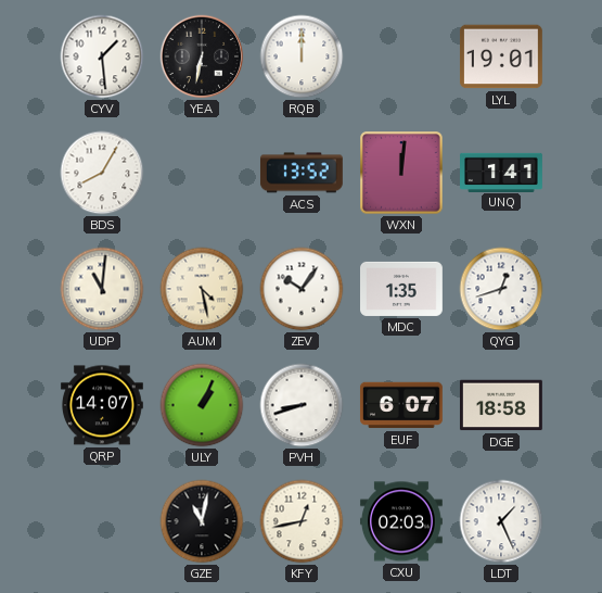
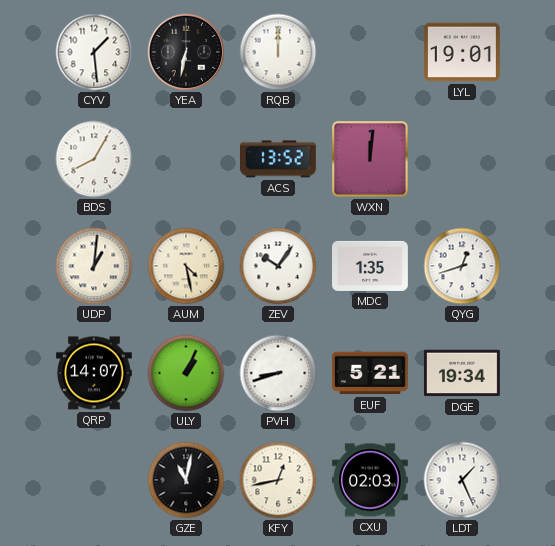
UNQ: 1:41 -> none (502, 172)
UDP: 11:01 -> 1:01 (94, 266)
EUF: 6:07 -> 5:21 (370, 373)
DGE: 18:58 -> 19:34 (462, 373)
